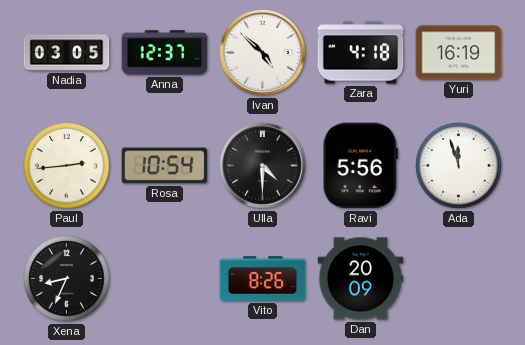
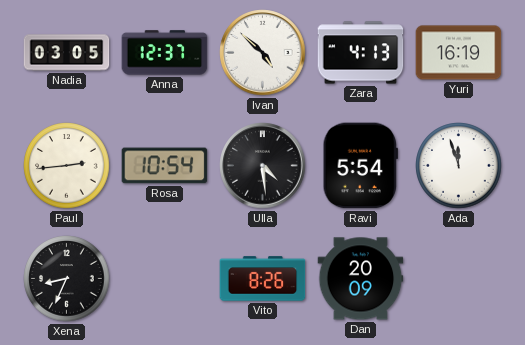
Zara: 4:18 -> 4:13 (361, 53)
Ulla: 4:30 -> 4:29 (263, 166)
Ravi: 5:56 -> 5:54 (360, 166)
